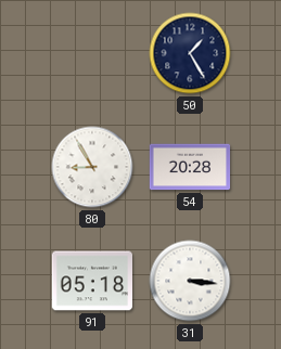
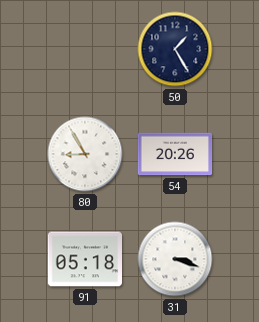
54: 20:28 -> 20:26 (175, 154)
31: 3:16 -> 3:18 (175, 259)
